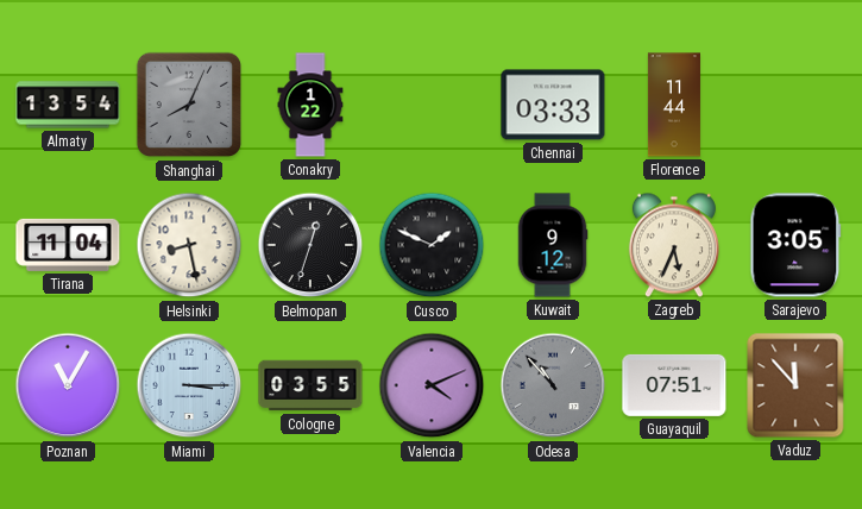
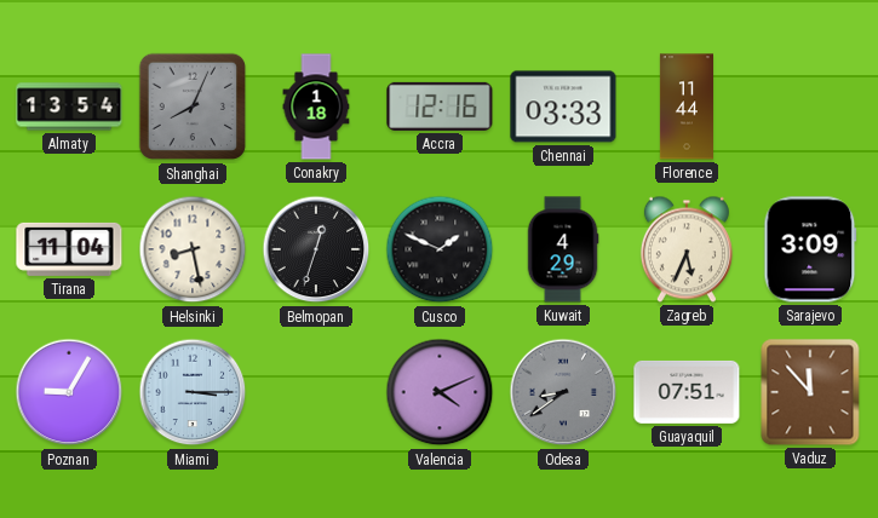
Conakry: 1:22 -> 1:18 (316, 107)
Accra: none -> 12:16 (440, 107)
Kuwait: 9:12 -> 4:29 (563, 249)
Sarajevo: 3:05 -> 3:09 (810, 249)
Poznan: 11:05 -> 9:05 (69, 392)
Cologne: 03:55 -> none (310, 385)
Odesa: 10:53 -> 8:39 (563, 392)
